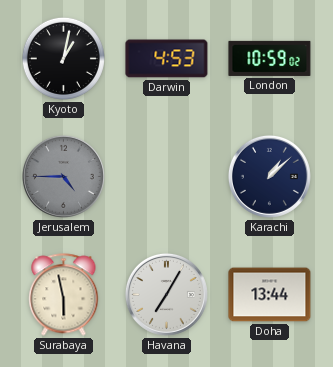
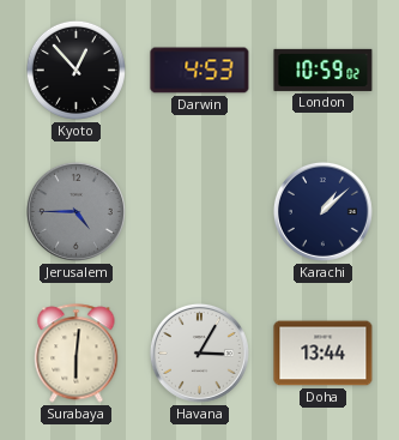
Kyoto: 1:02 -> 12:53 (75, 70)
Surabaya: 5:58 -> 6:01 (77, 354)
Havana: 7:05 -> 3:05 (199, 352)
